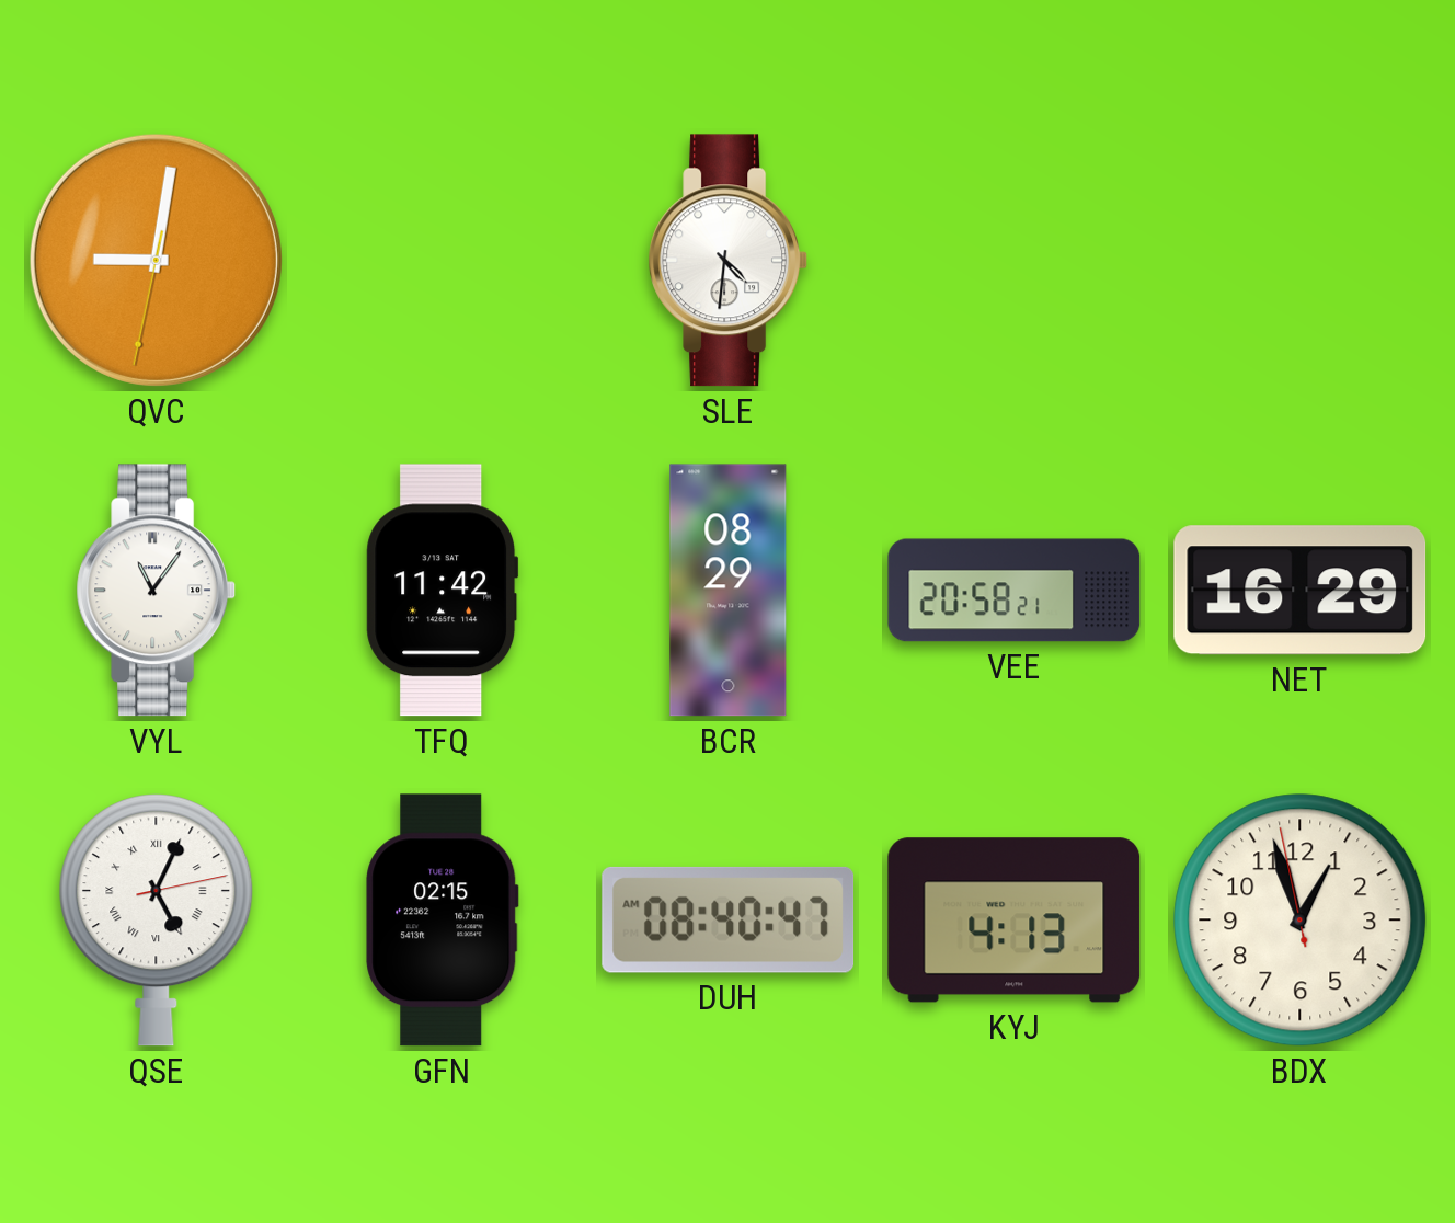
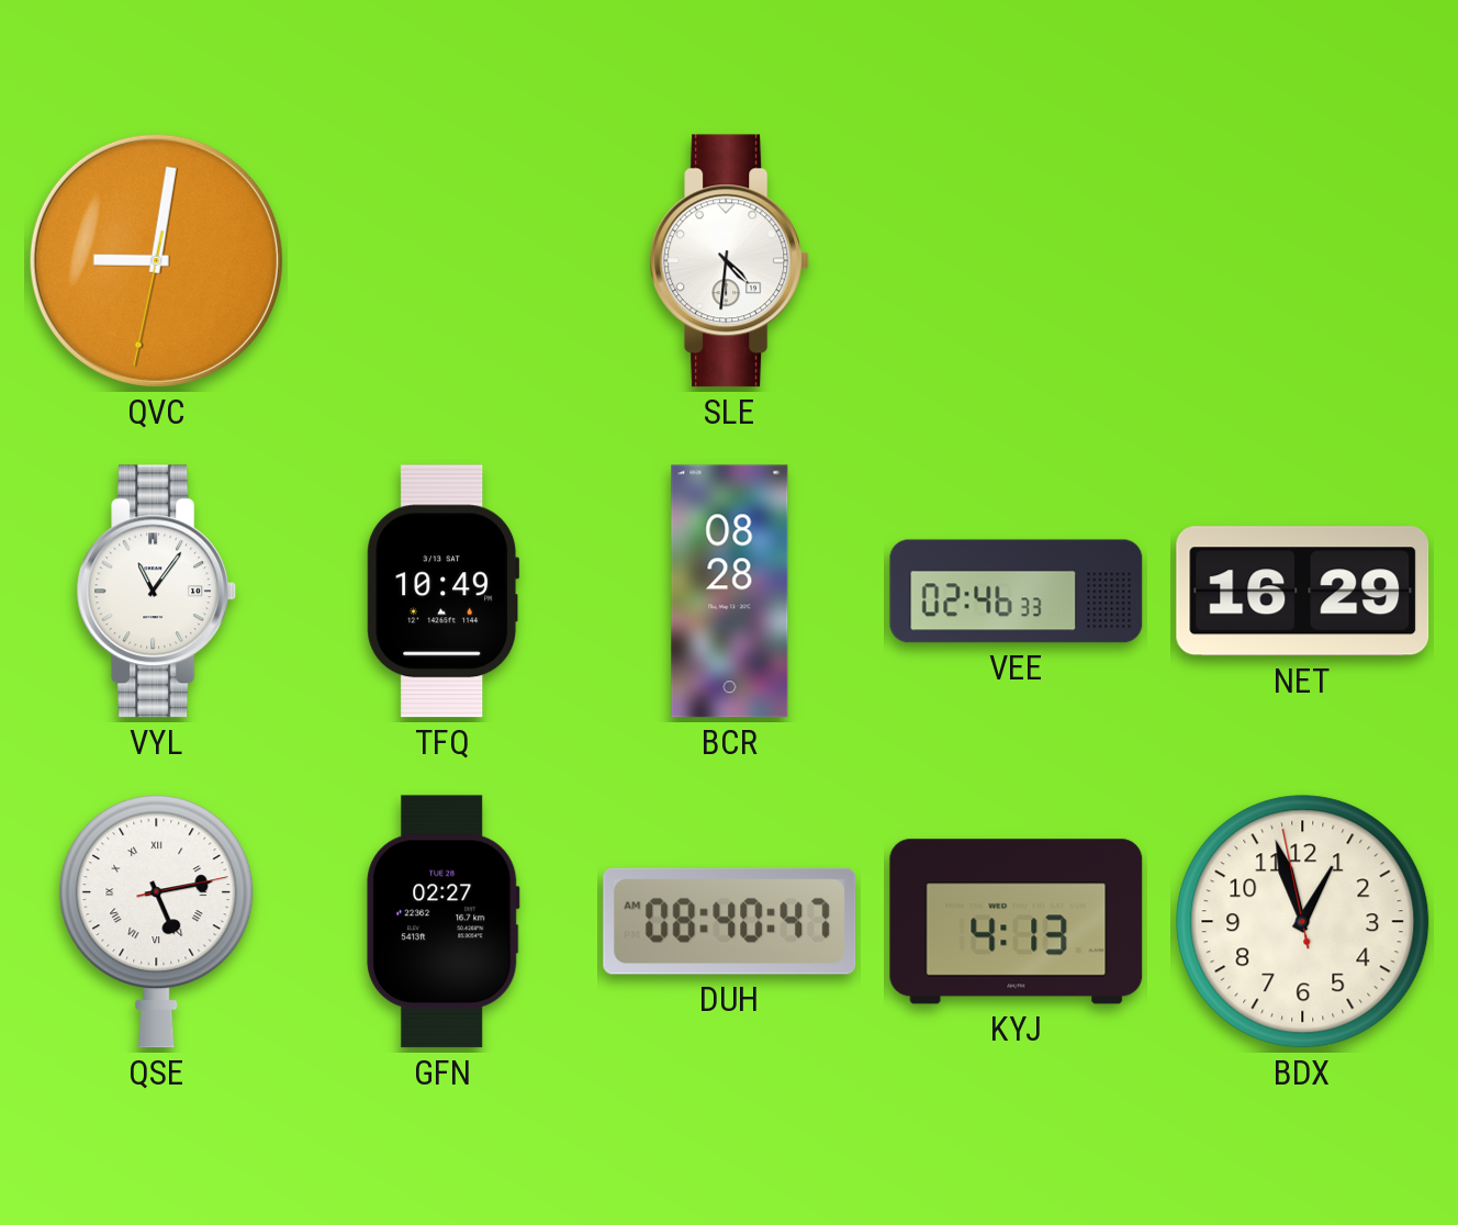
TFQ: 11:42 -> 10:49 (444, 592)
BCR: 08:29 -> 08:28 (730, 592)
VEE: 20:58 -> 02:46 (1017, 592)
QSE: 5:04 -> 5:13 (157, 922)
GFN: 02:15 -> 02:27 (444, 922)
